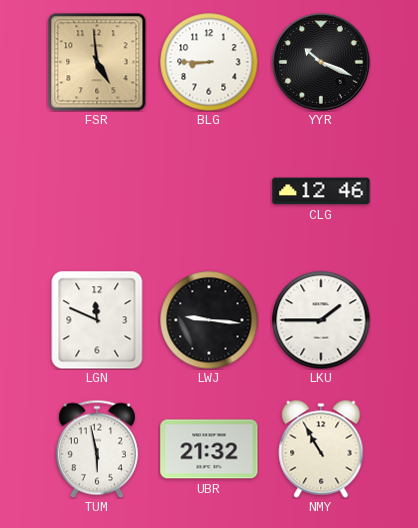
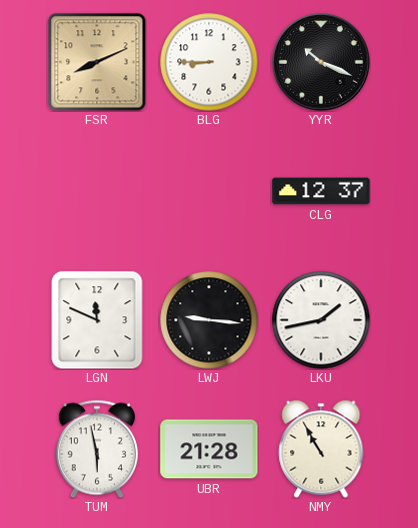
FSR: 4:59 -> 8:11 (97, 62)
CLG: 12:46 -> 12:37 (321, 191)
LKU: 1:45 -> 1:43 (321, 320)
UBR: 21:32 -> 21:28 (209, 449)
